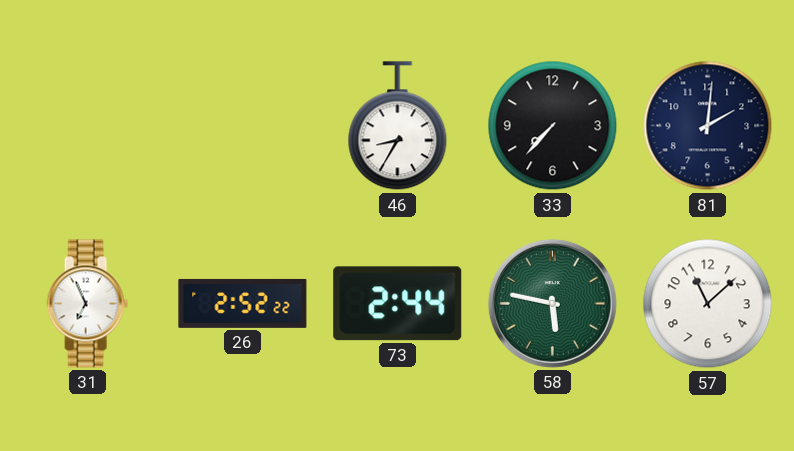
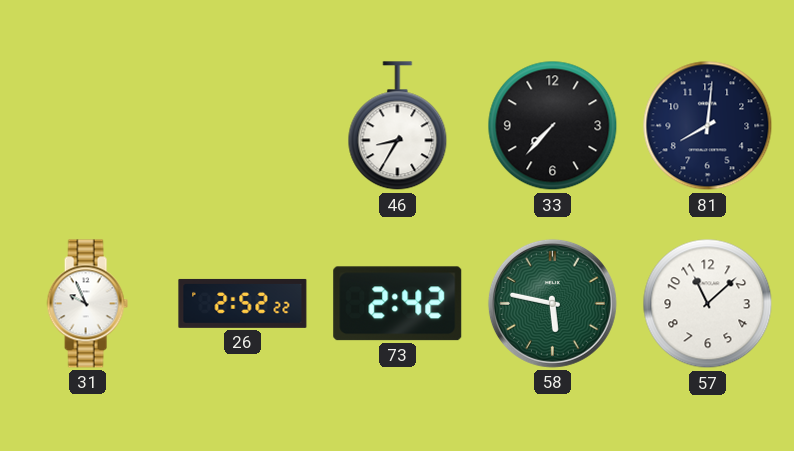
81: 2:01 -> 8:01 (708, 126)
31: 6:56 -> 9:56 (87, 304)
73: 2:44 -> 2:42 (398, 304)
